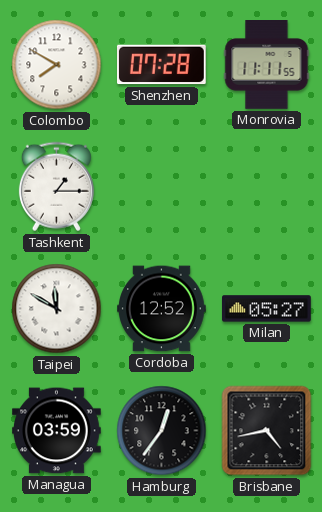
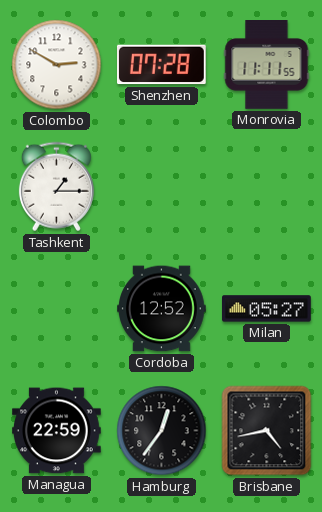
Colombo: 7:50 -> 2:50 (57, 65)
Taipei: 11:50 -> none (57, 309)
Managua: 03:59 -> 22:59 (57, 431)
